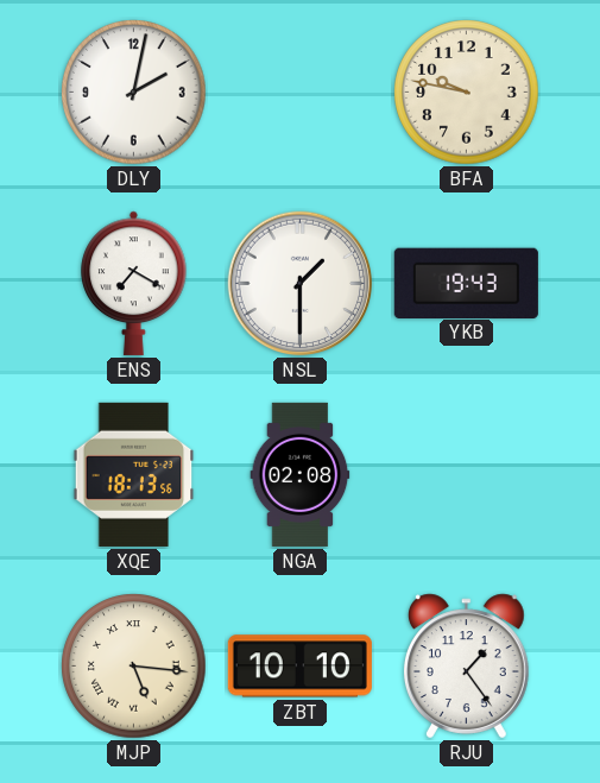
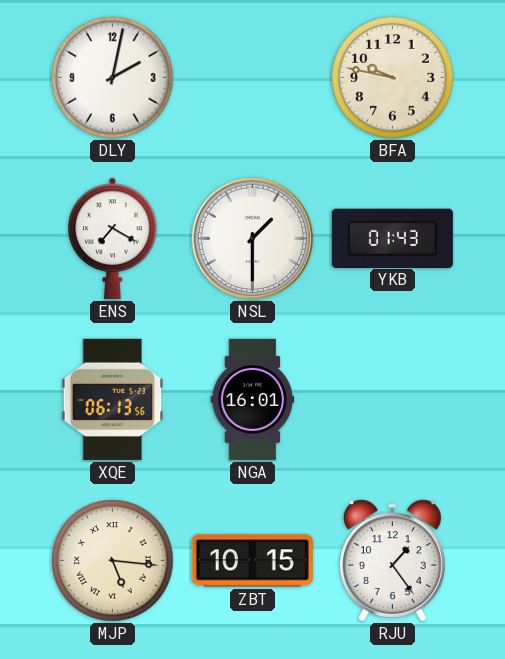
YKB: 19:43 -> 01:43 (392, 238)
XQE: 18:13 -> 06:13 (113, 399)
NGA: 02:08 -> 16:01 (253, 399)
ZBT: 10:10 -> 10:15 (252, 561)
